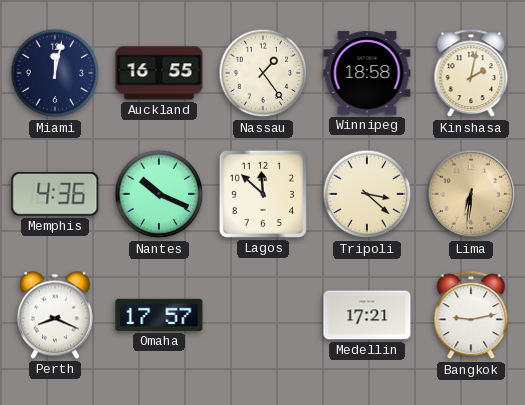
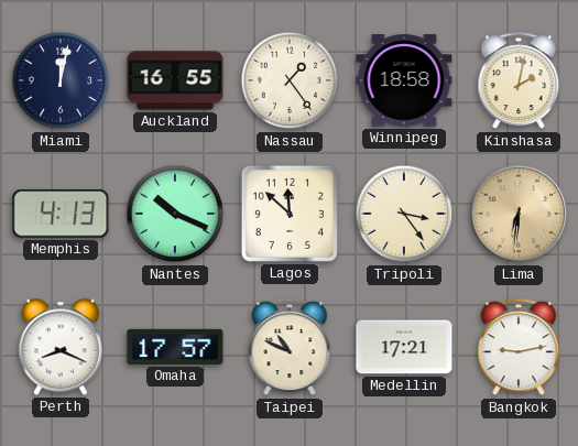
Memphis: 4:36 -> 4:13 (61, 215)
Tripoli: 3:22 -> 3:24 (404, 214)
Taipei: none -> 10:49 (290, 348)
